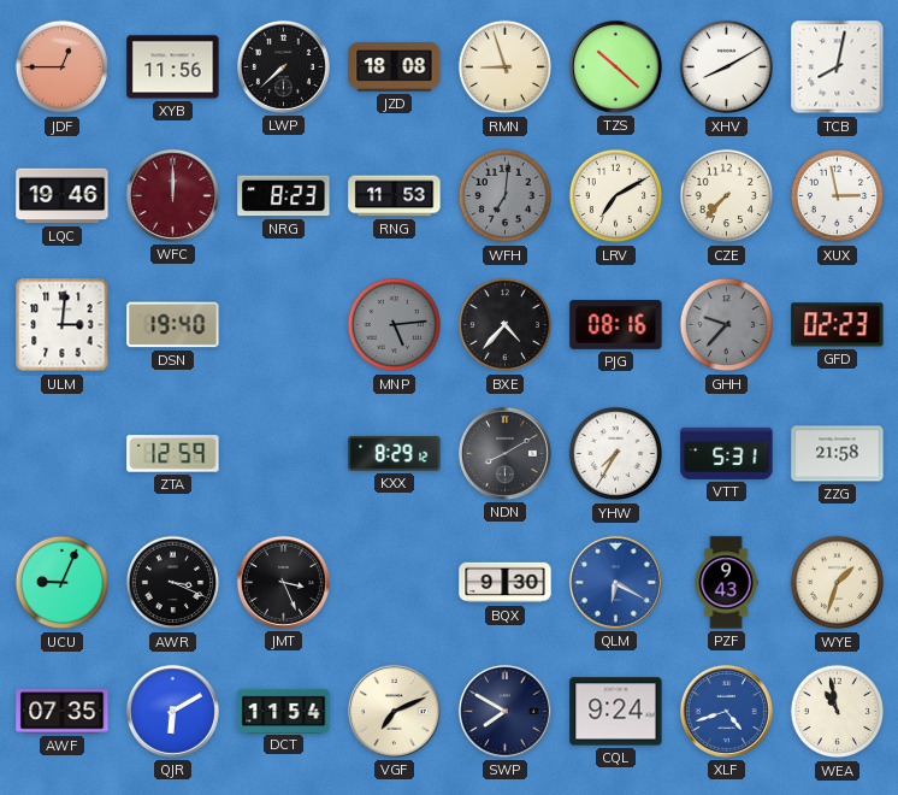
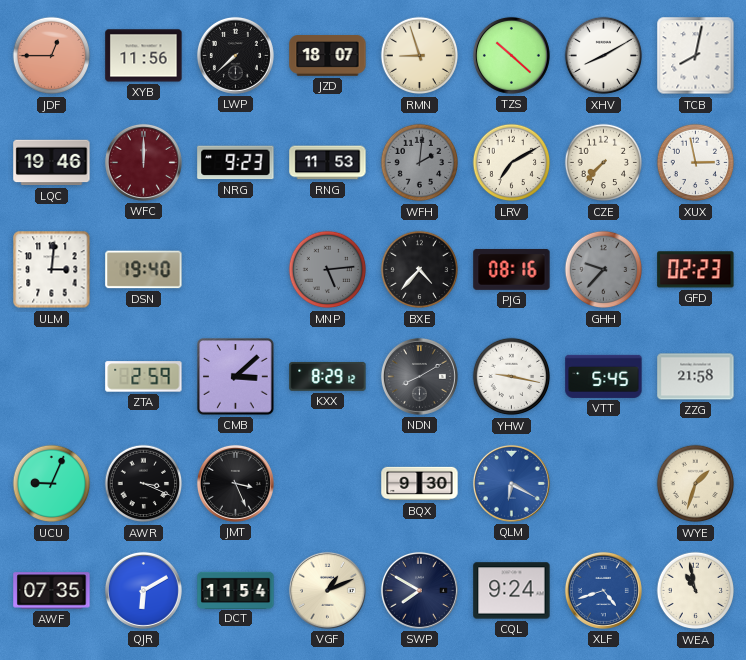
JZD: 18:08 -> 18:07 (328, 56)
NRG: 8:23 -> 9:23 (236, 163)
WFH: 7:01 -> 2:01 (420, 163)
ZTA: 12:59 -> 2:59 (144, 377)
CMB: none -> 3:08 (236, 377)
YHW: 7:35 -> 9:17 (512, 377)
VTT: 5:31 -> 5:45 (604, 376)
PZF: 9:43 -> none (726, 583)
VGF: 7:11 -> 1:11 (327, 590)
